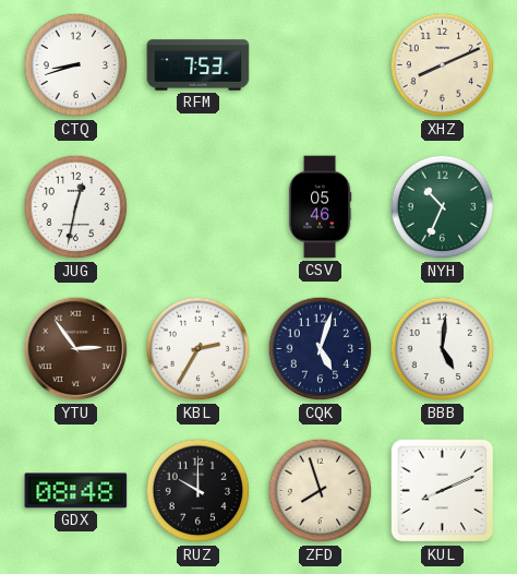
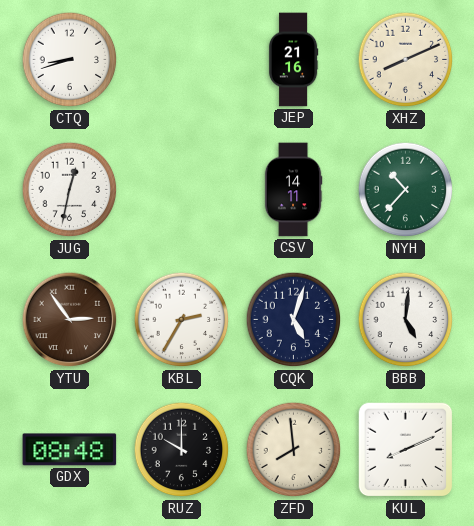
RFM: 7:53 -> none (199, 65)
JEP: none -> 21:16 (293, 60)
CSV: 05:46 -> 14:11 (293, 190)
NYH: 10:34 -> 10:37 (406, 190)
ZFD: 7:57 -> 7:59 (294, 450)
